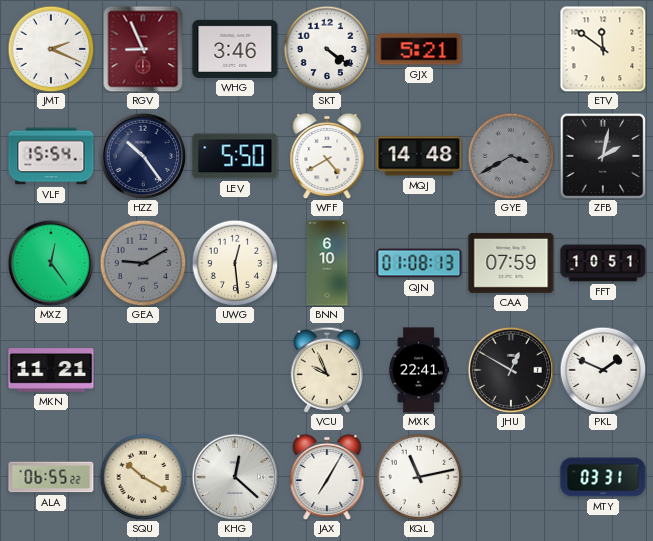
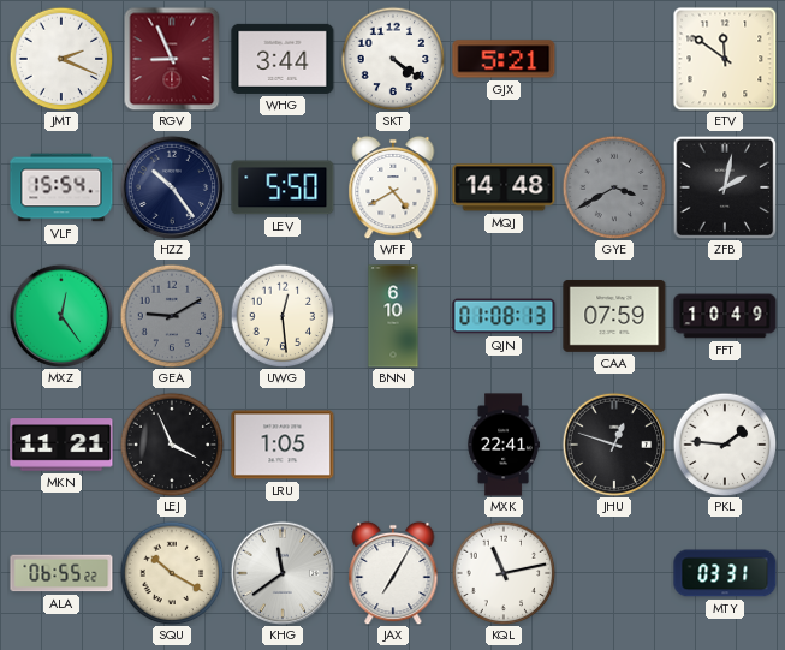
WHG: 3:46 -> 3:44 (283, 59)
FFT: 10:51 -> 10:49 (725, 316)
LEJ: none -> 3:56 (172, 445)
LRU: none -> 1:05 (283, 445)
VCU: 9:56 -> none (326, 370)
JHU: 12:50 -> 12:48 (614, 445)
PKL: 1:49 -> 1:46 (725, 445)
KHG: 12:22 -> 11:39 (283, 573)
